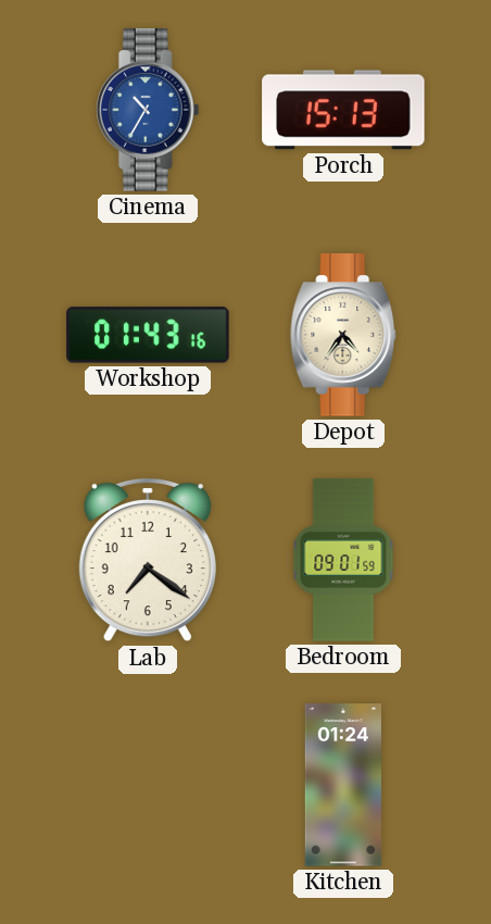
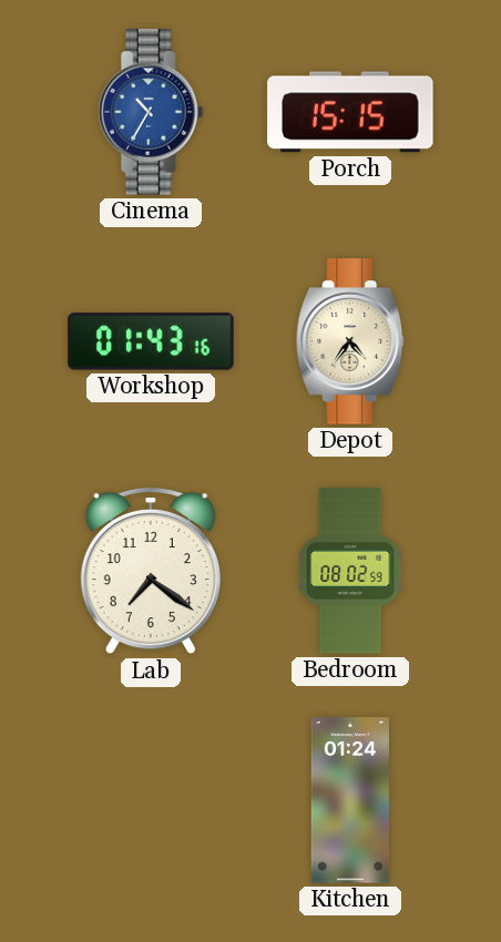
Porch: 15:13 -> 15:15 (350, 112)
Bedroom: 09:01 -> 08:02 (350, 571)
